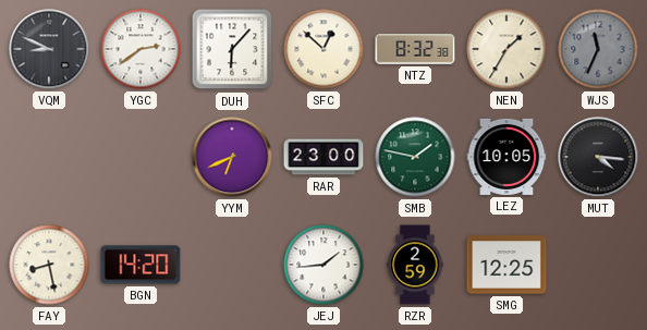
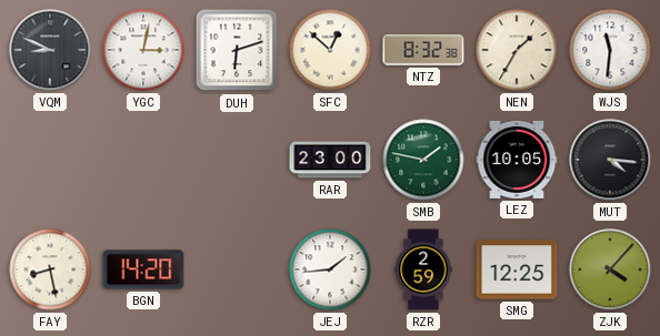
YGC: 2:39 -> 3:02 (143, 50)
DUH: 6:07 -> 6:12 (237, 50)
WJS: 11:34 -> 11:31 (610, 50)
WJS dial: grey -> white (610, 50)
YYM: 6:41 -> none (232, 157)
ZJK: none -> 4:07 (610, 269)
